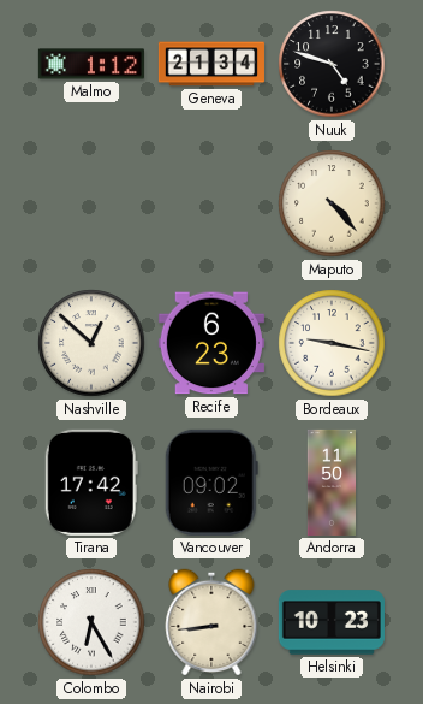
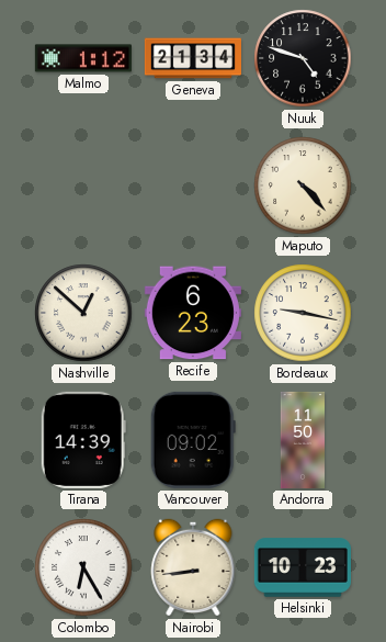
Tirana: 17:42 -> 14:39 (83, 440)
